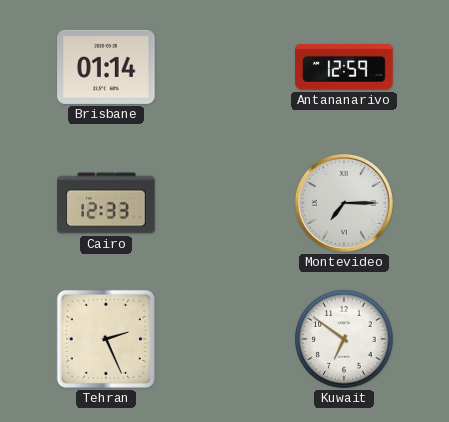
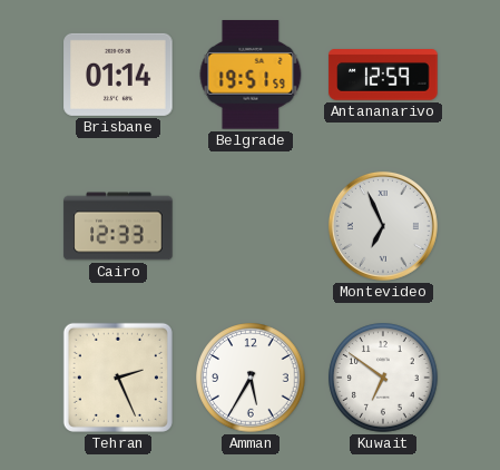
Belgrade: none -> 19:51 (251, 75)
Montevideo: 7:15 -> 6:56 (383, 226)
Amman: none -> 5:35 (251, 378)
